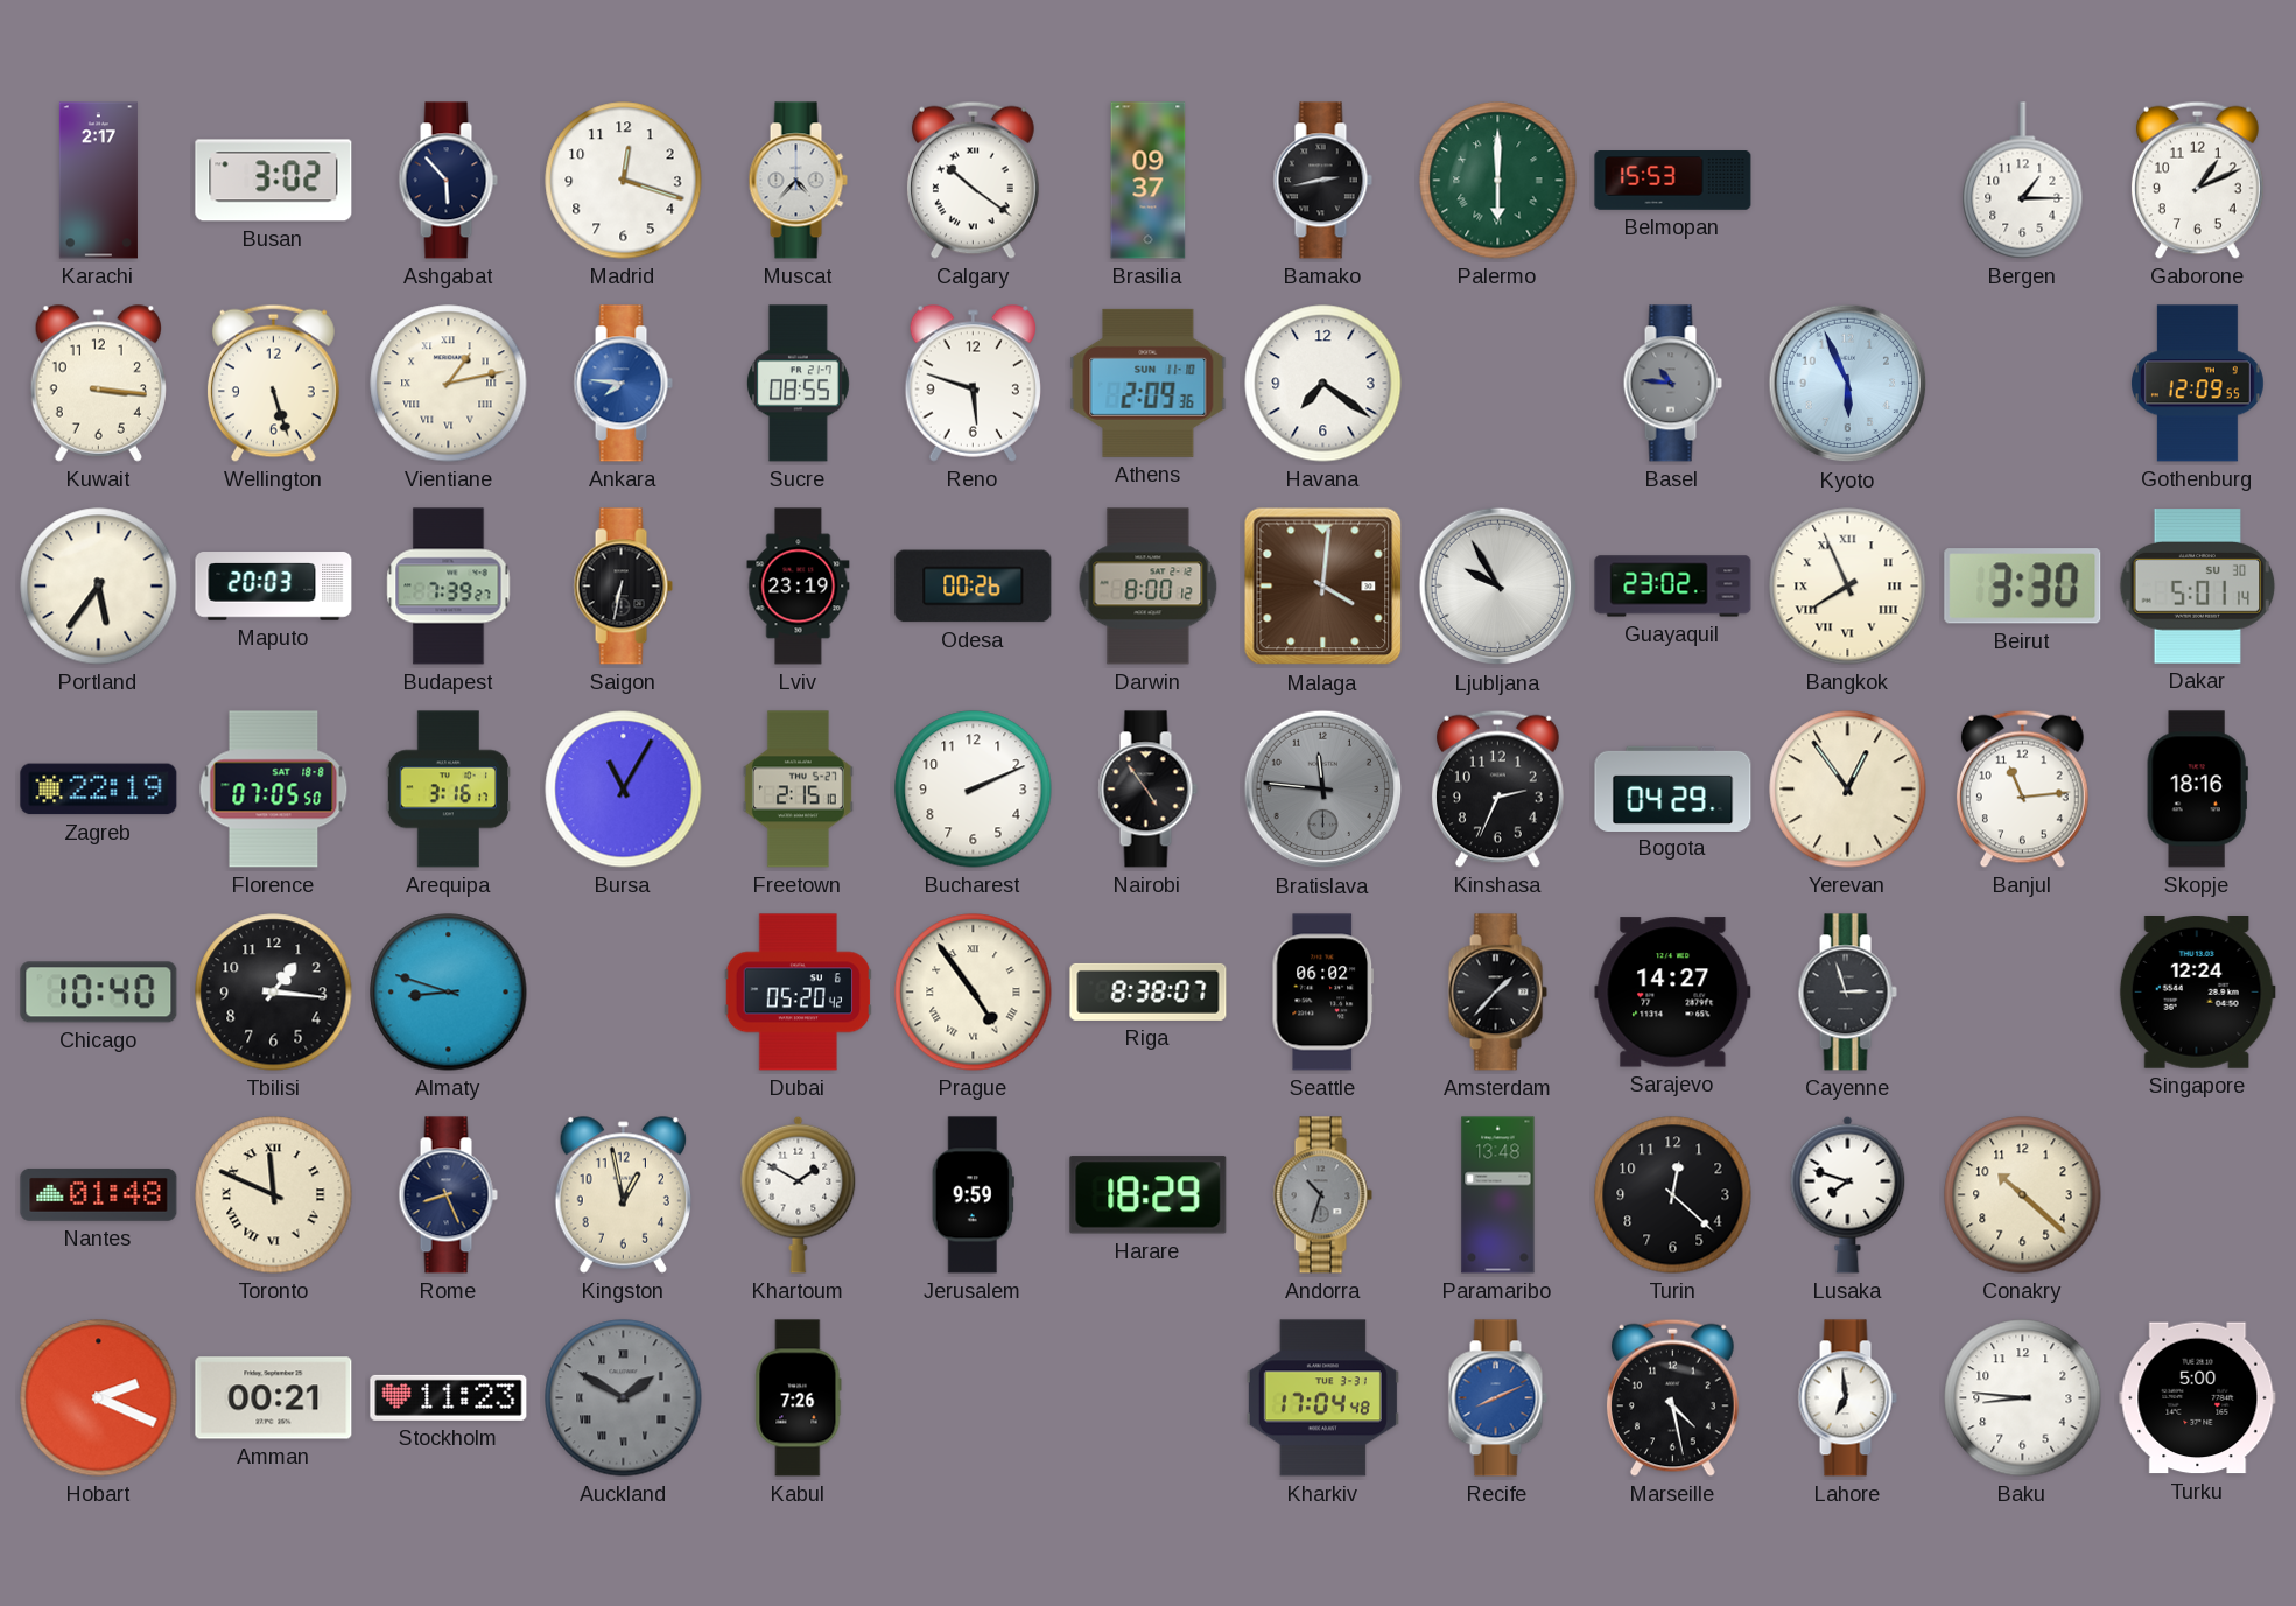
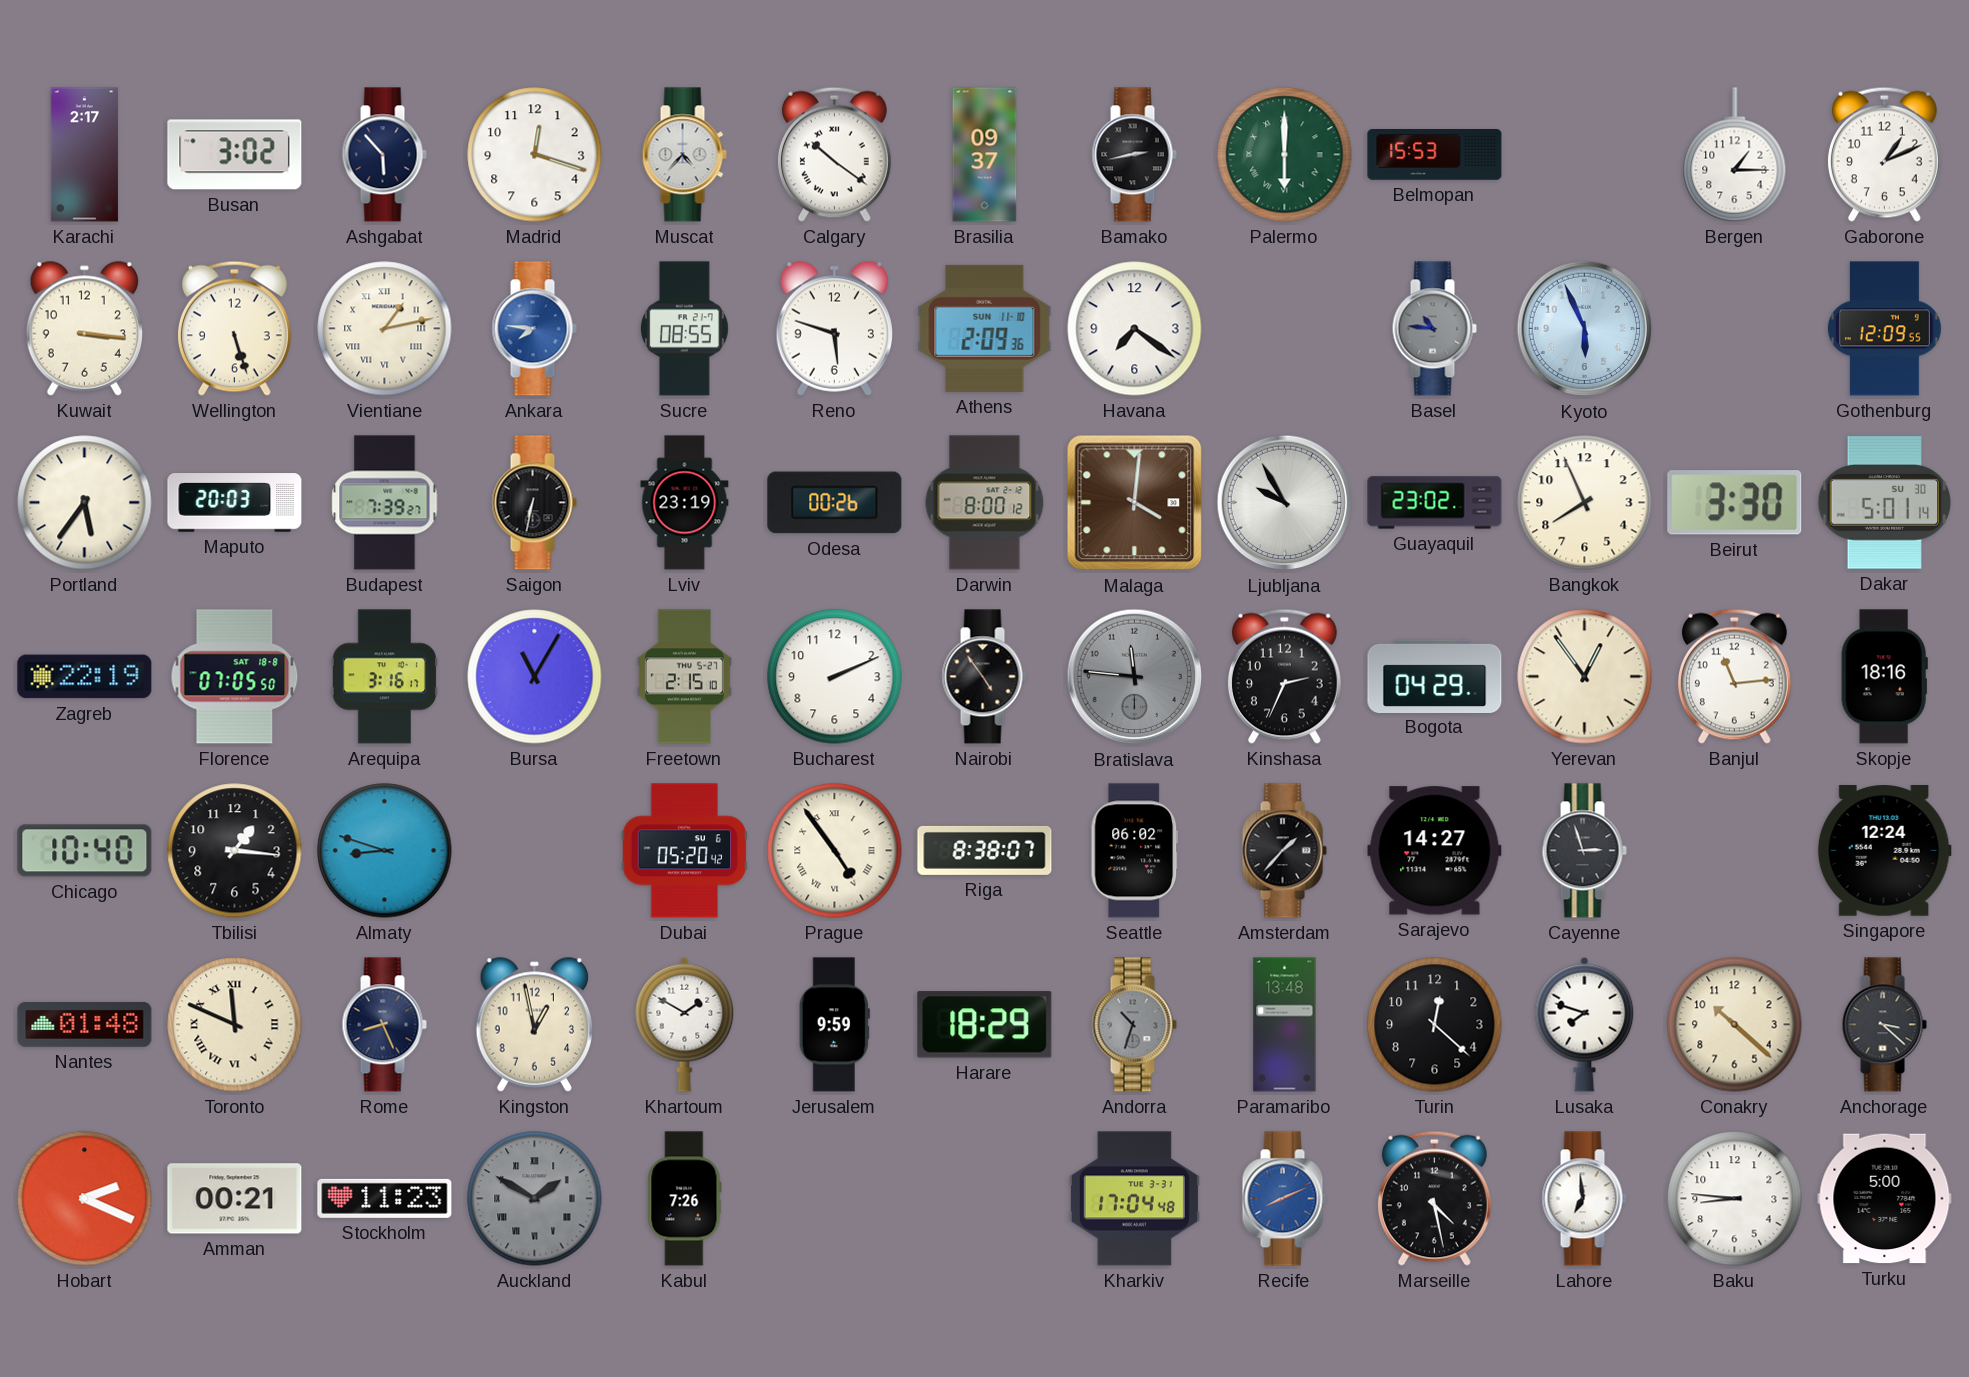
Bangkok numerals: Roman -> Arabic (1585, 503)
Anchorage: none -> 3:22 (1884, 1025)
